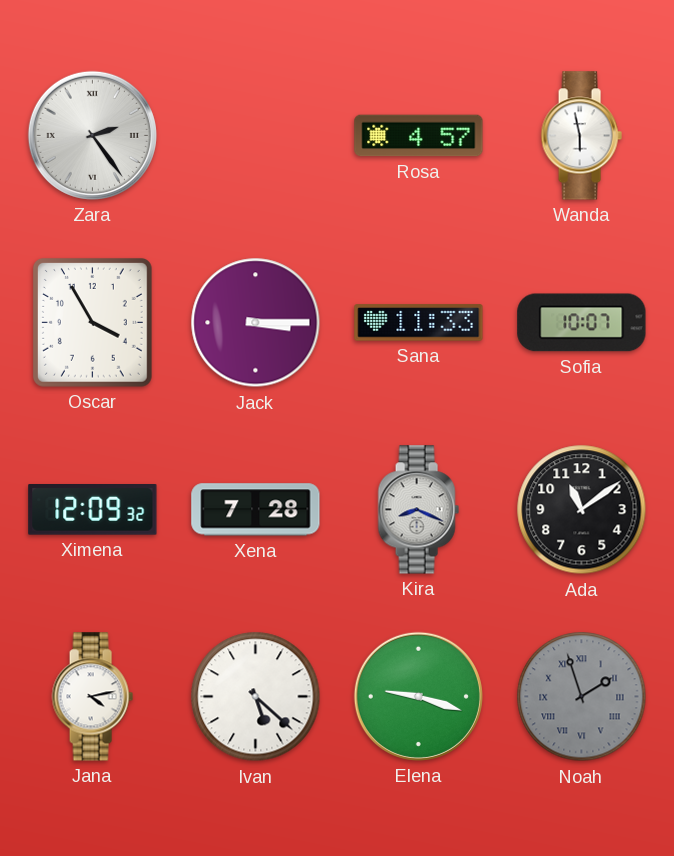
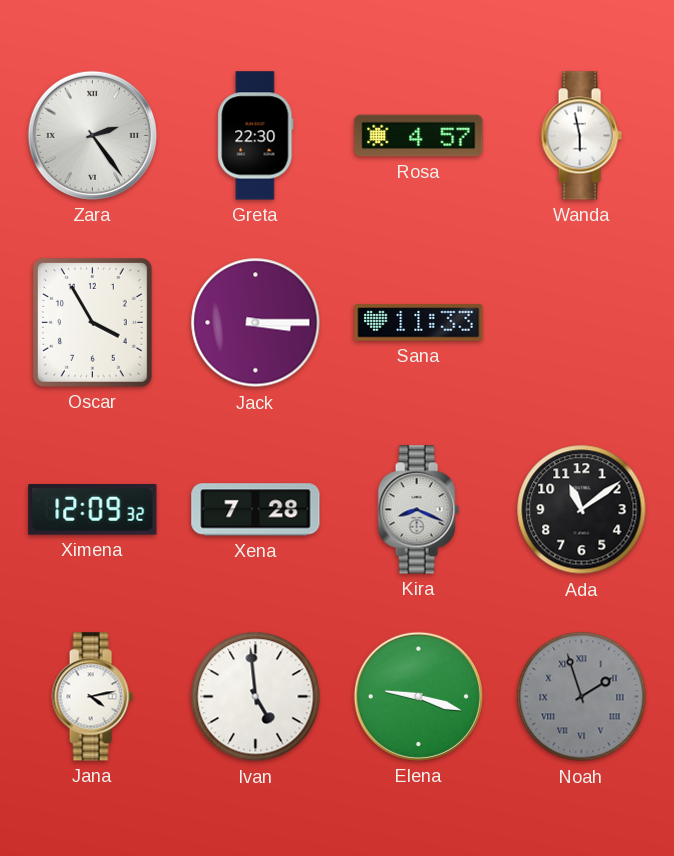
Greta: none -> 22:30 (256, 136)
Sofia: 10:07 -> none (582, 323)
Ivan: 5:22 -> 4:59 (256, 697)
